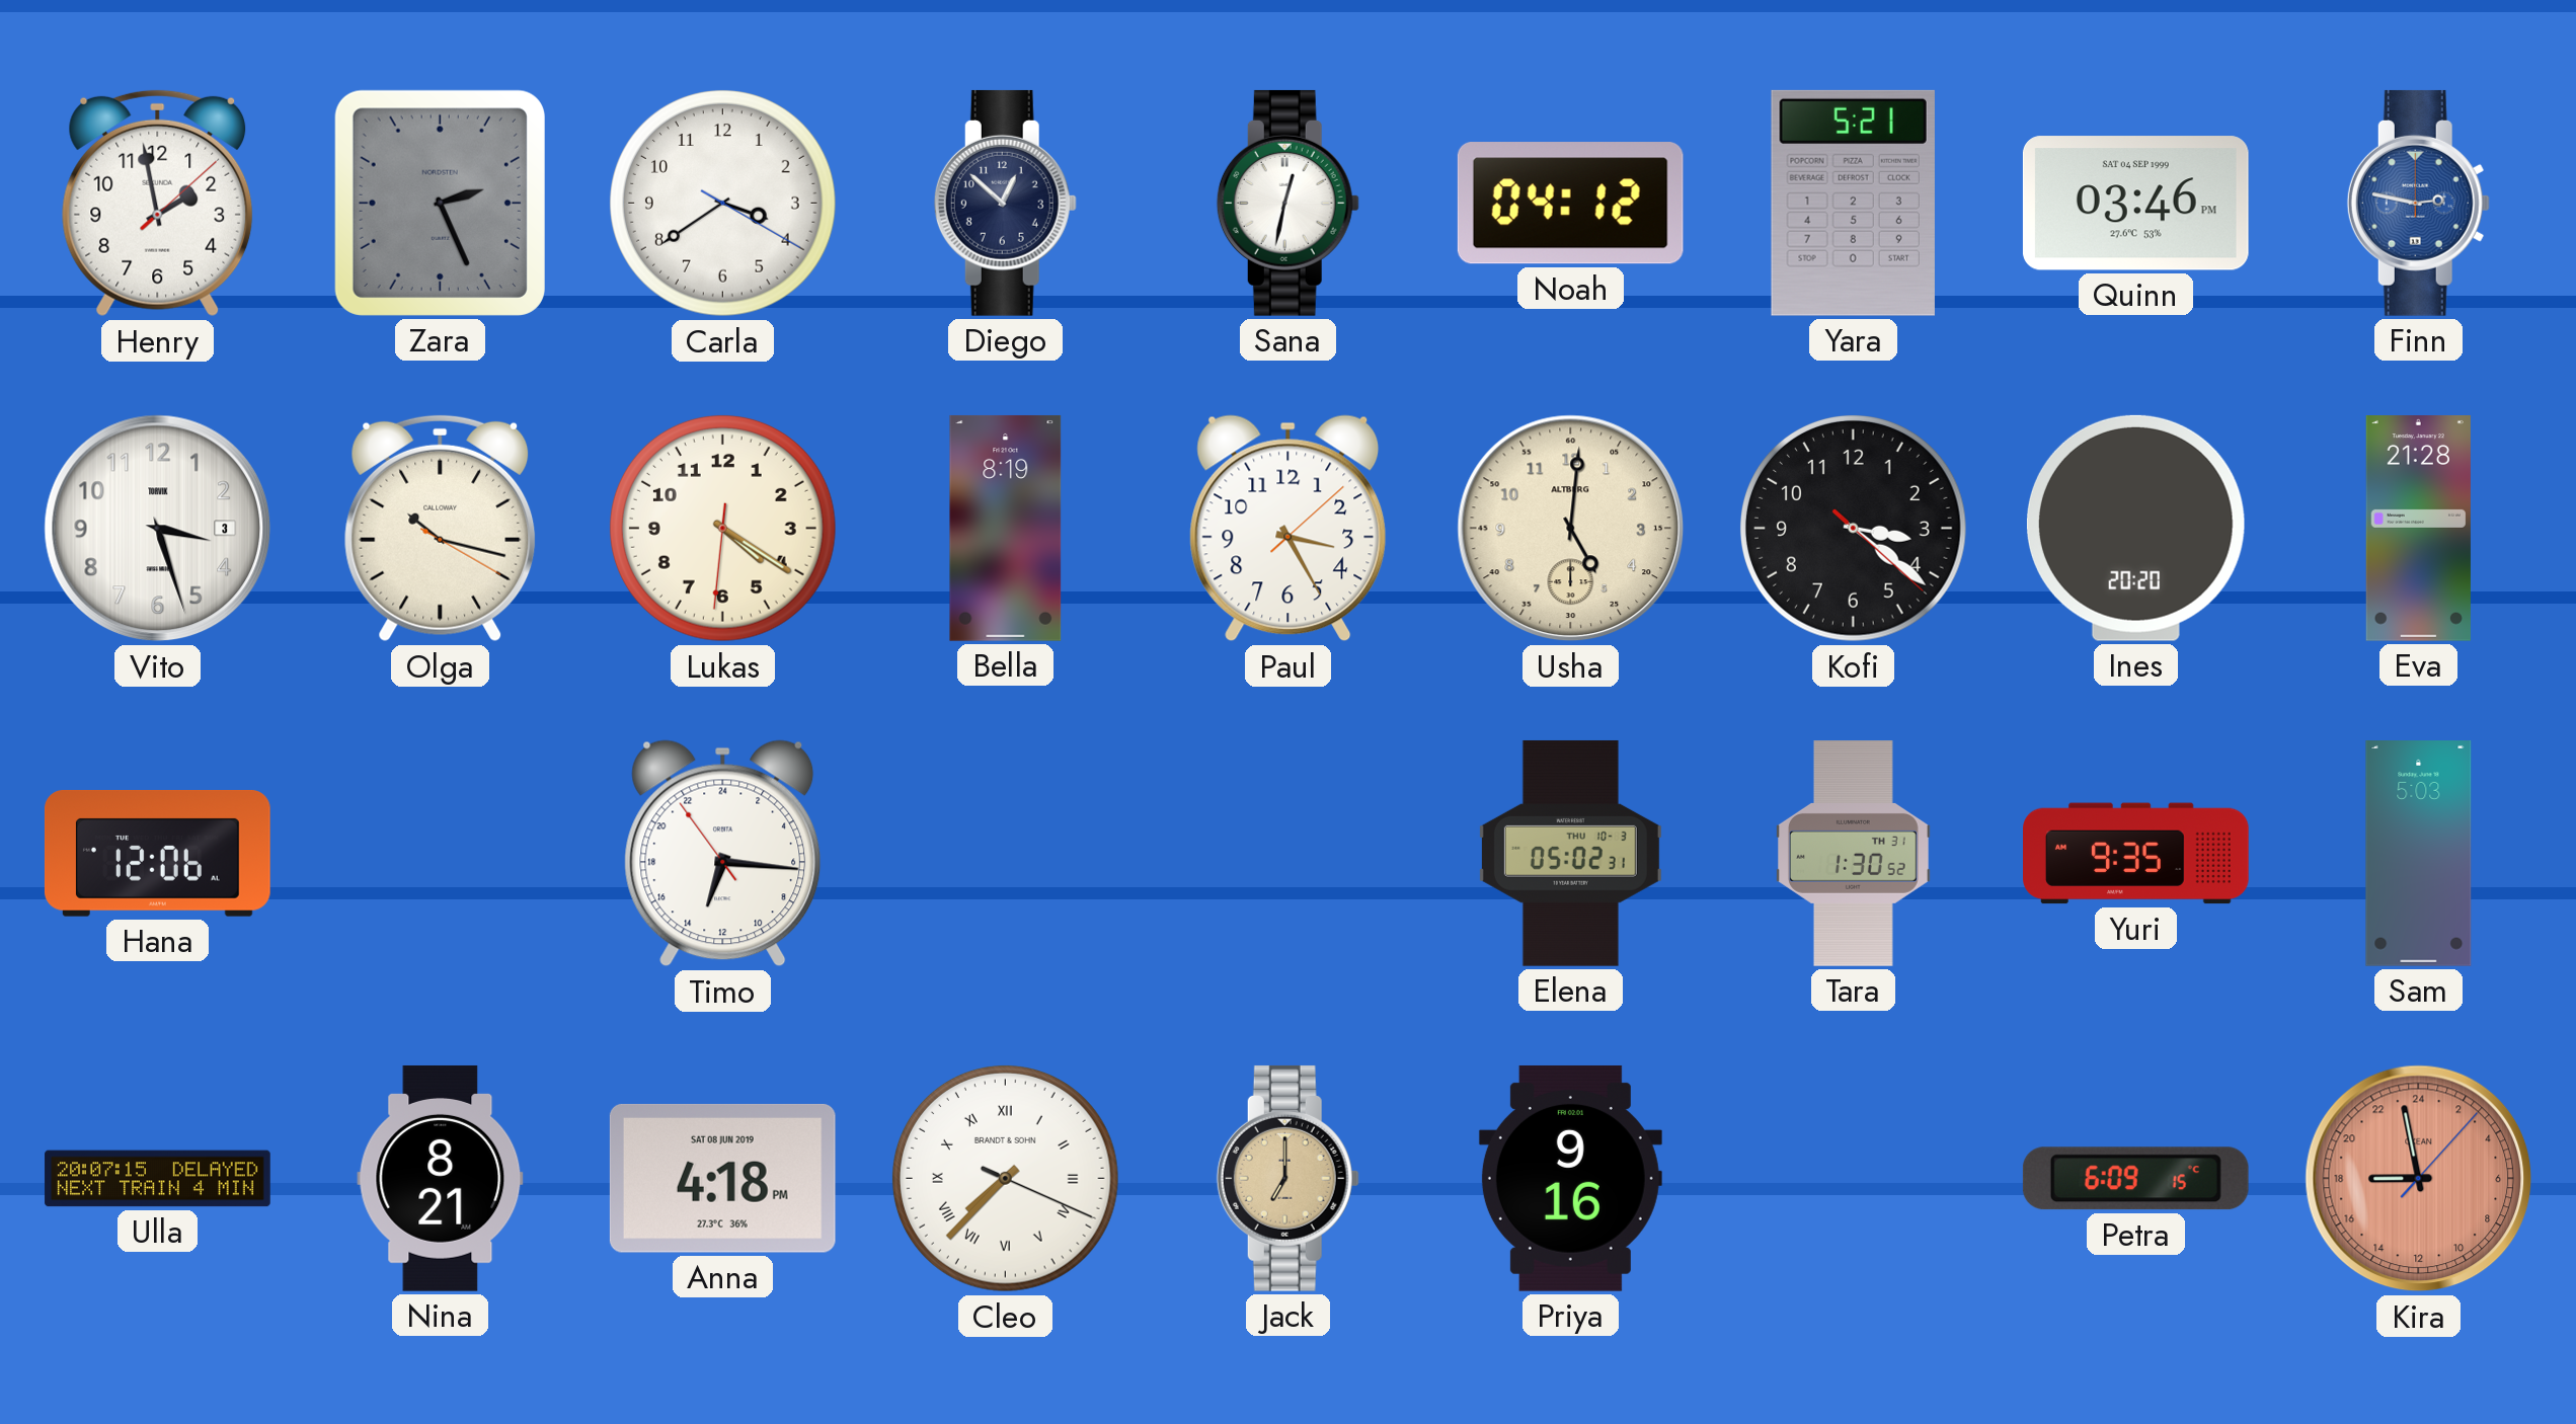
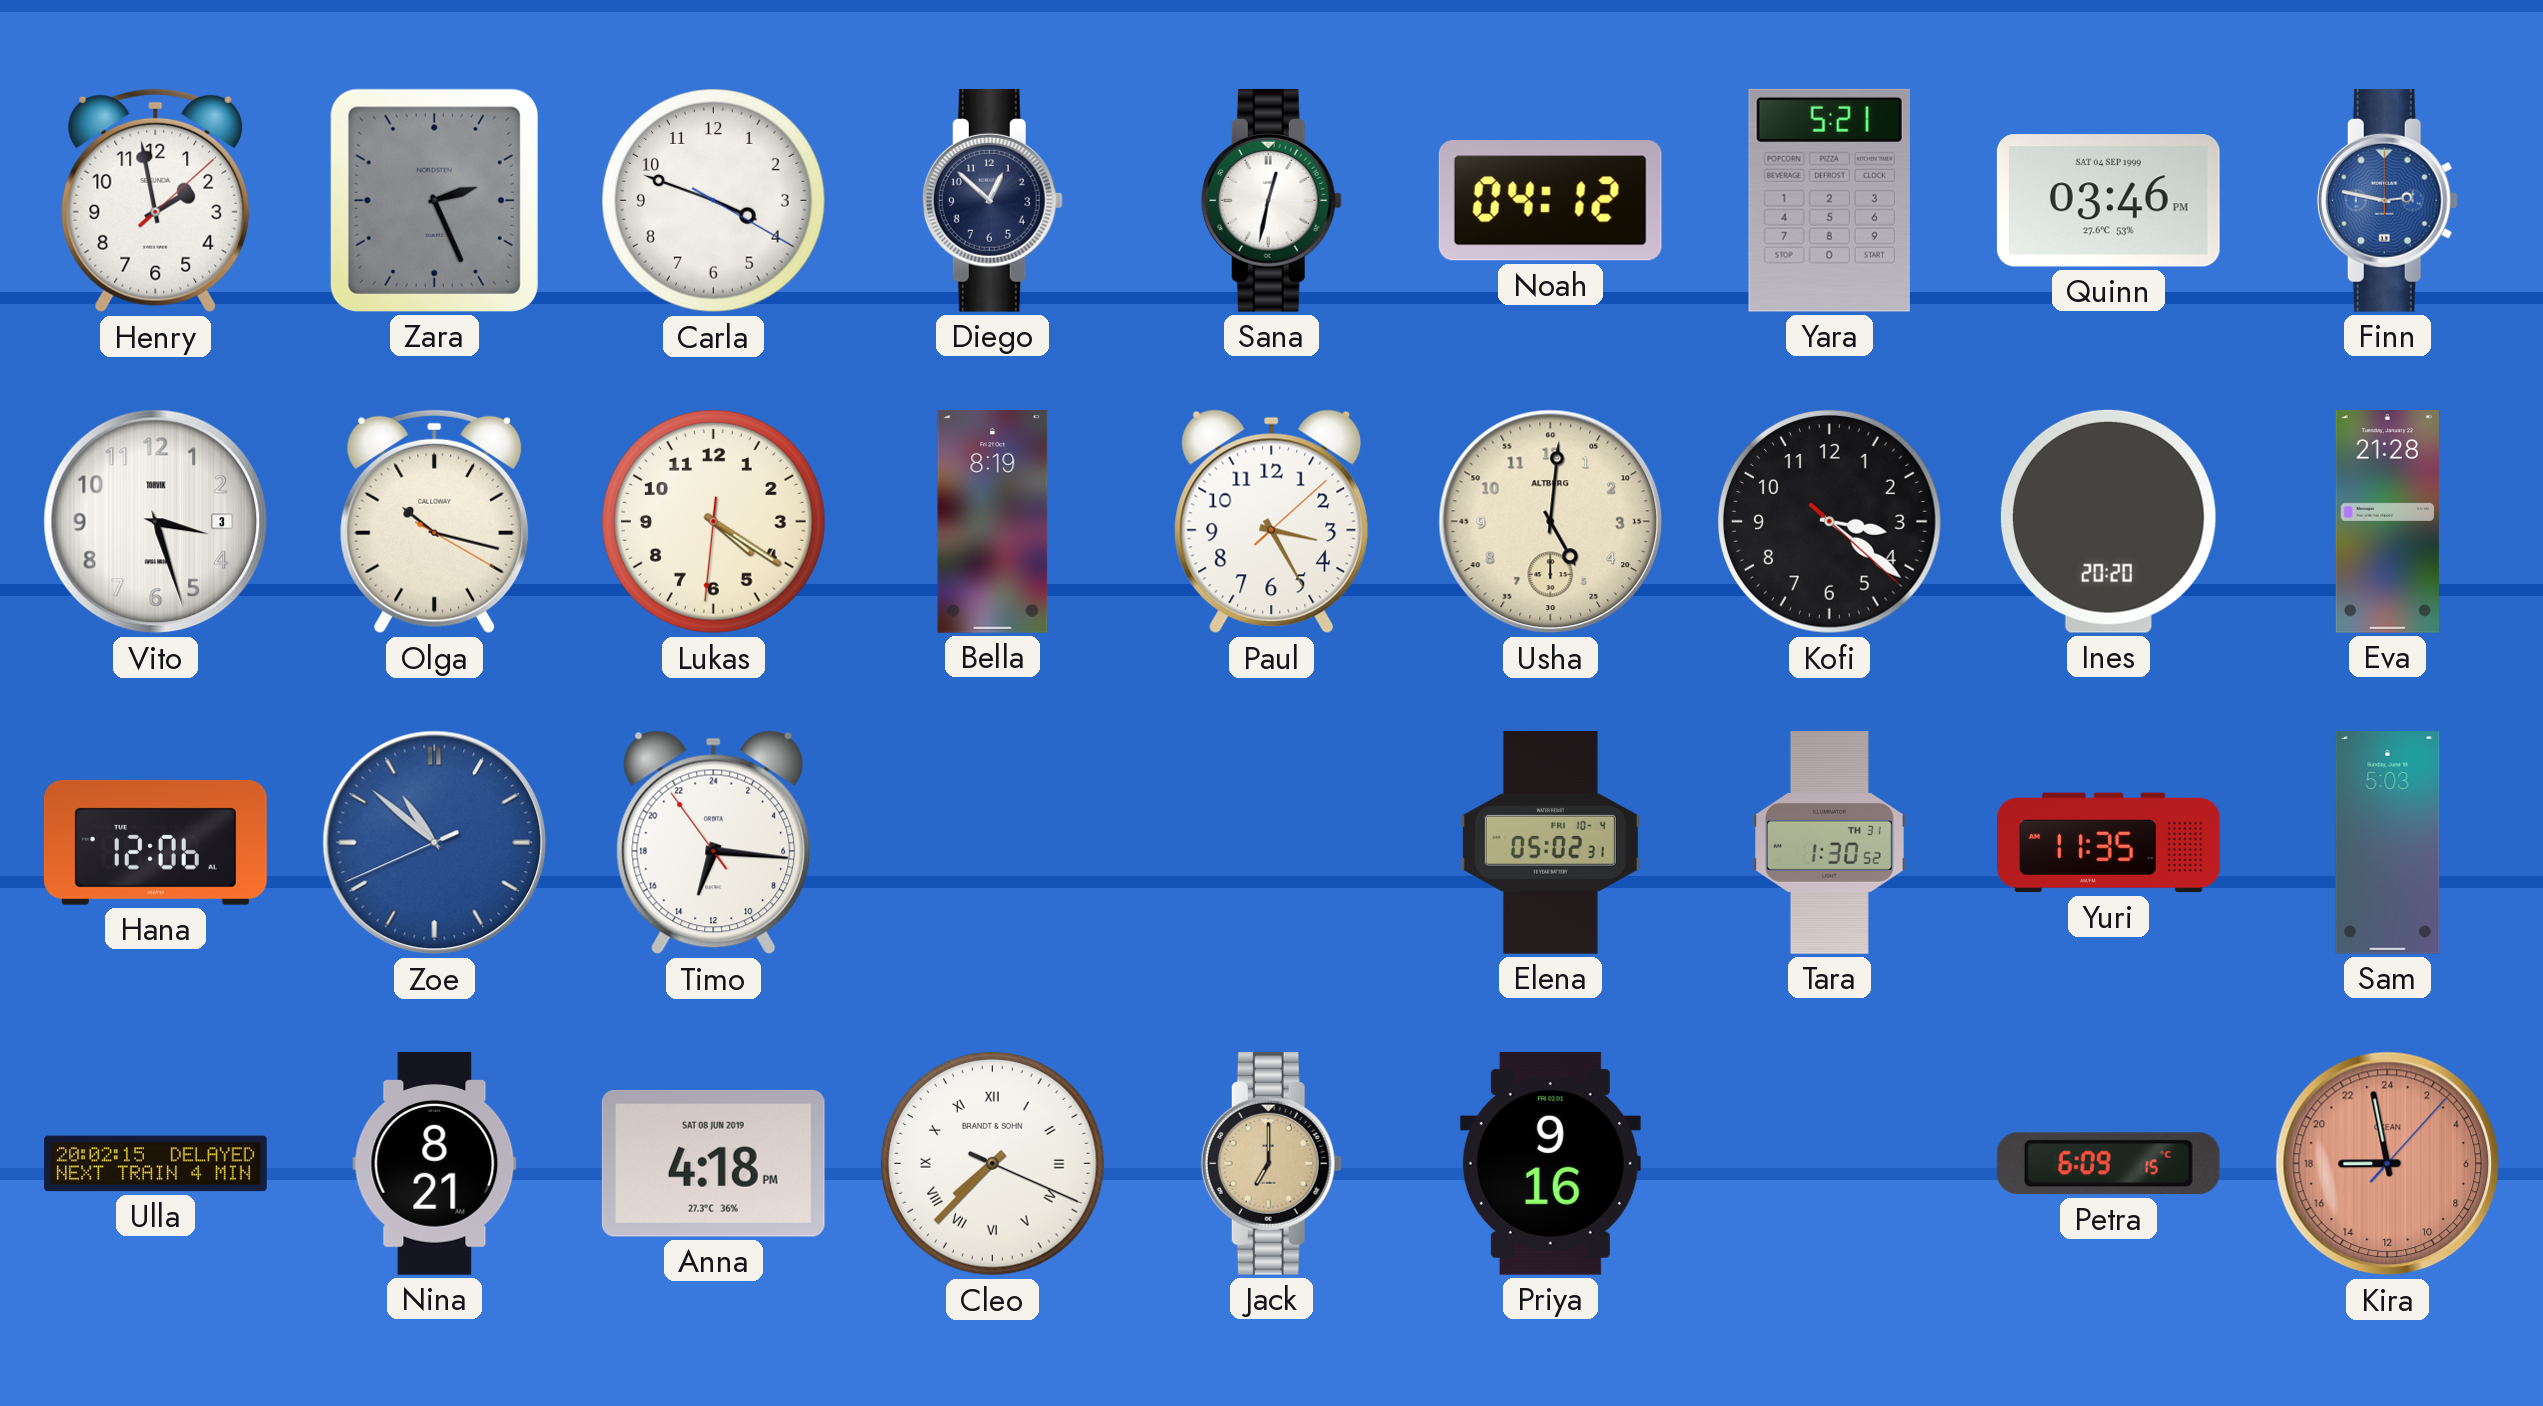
Carla: 3:39 -> 3:48 (714, 201)
Zoe: none -> 10:51 (435, 843)
Elena date: THU 10-3 -> FRI 10-4 (1550, 842)
Yuri: 9:35 -> 11:35 (2109, 843)
Ulla: 20:07 -> 20:02 (156, 1164)
